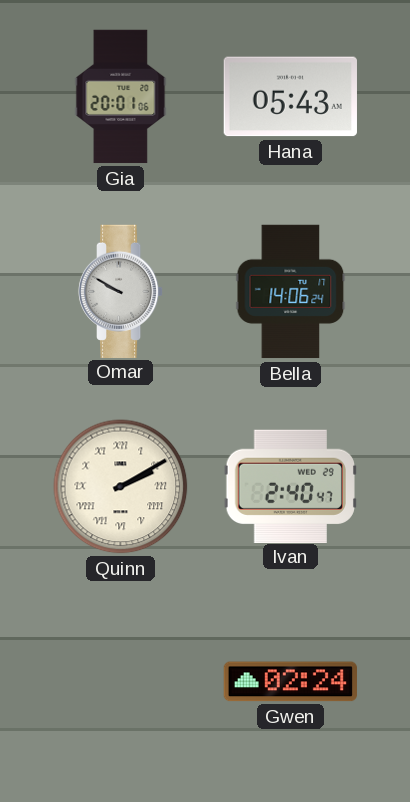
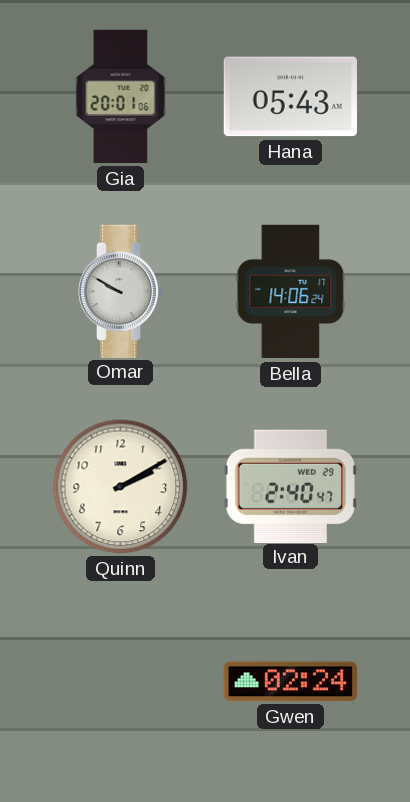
Quinn numerals: Roman -> Arabic (121, 487)
